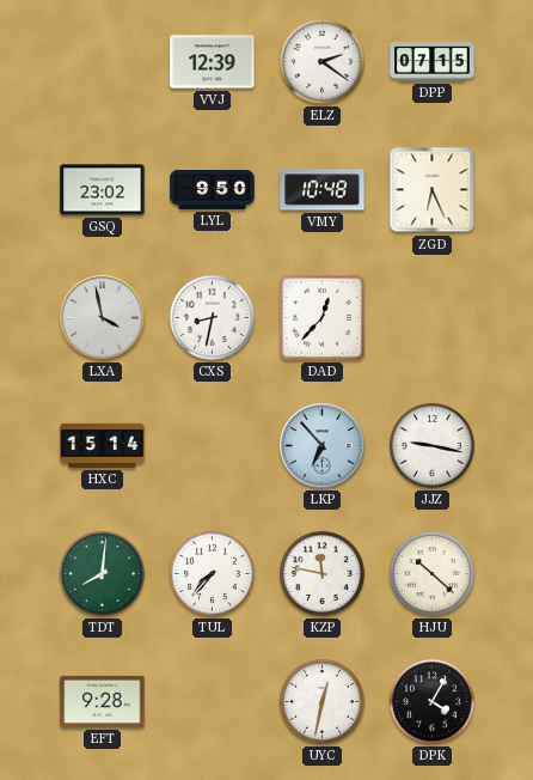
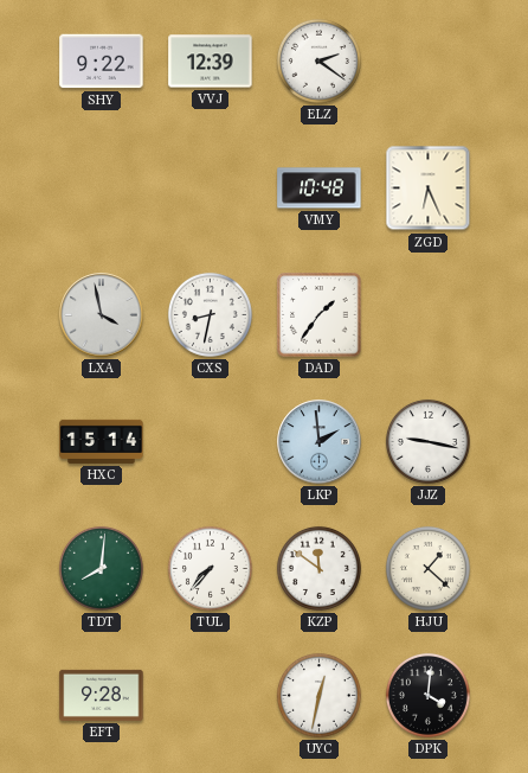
SHY: none -> 9:22 (102, 62)
DPP: 07:15 -> none (433, 62)
GSQ: 23:02 -> none (103, 190)
LYL: 9:50 -> none (213, 190)
DAD: 12:37 -> 1:36 (320, 315)
LKP: 6:53 -> 1:59 (320, 442)
KZP: 11:47 -> 11:51 (318, 568)
HJU: 10:22 -> 1:22 (427, 568)
DPK: 4:05 -> 4:01 (427, 695)
